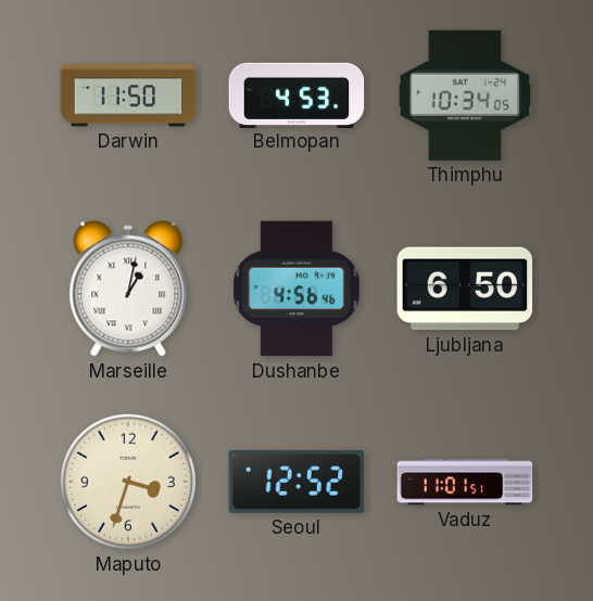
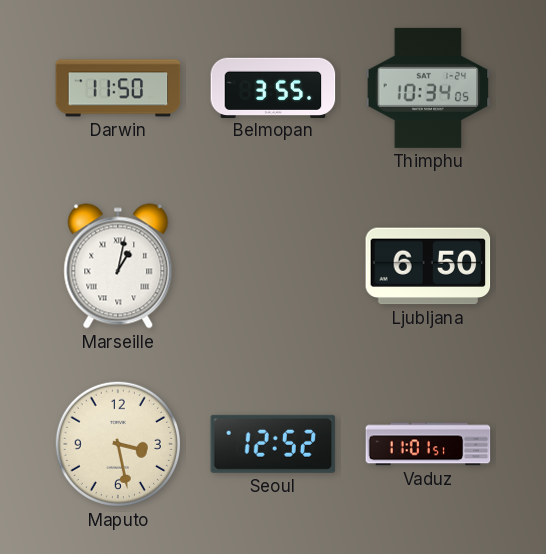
Belmopan: 4:53 -> 3:55 (273, 87)
Dushanbe: 4:56 -> none (296, 289)
Maputo: 3:33 -> 3:28 (118, 444)
